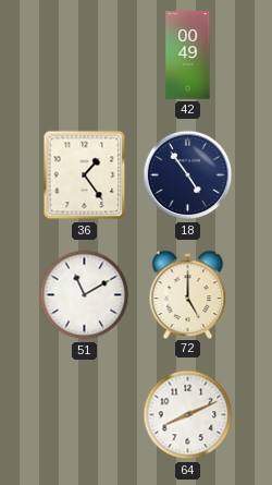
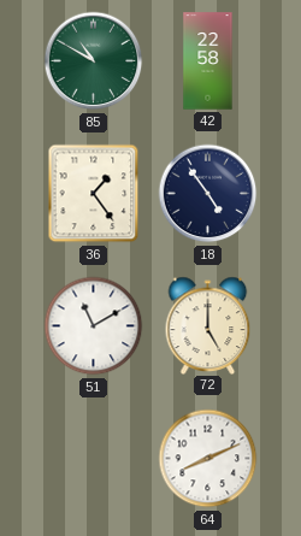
85: none -> 10:50 (94, 61)
42: 00:49 -> 22:58 (208, 61)
